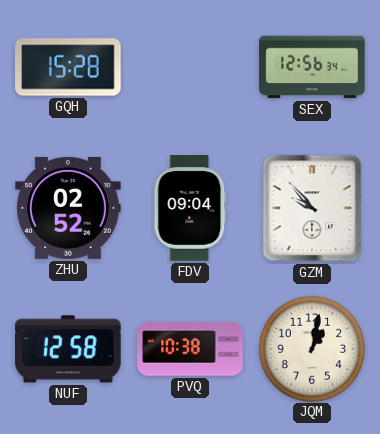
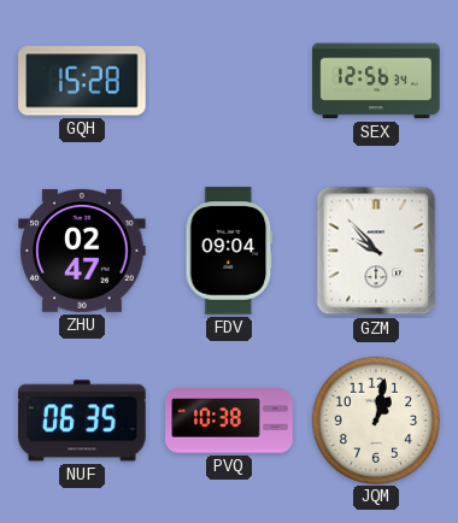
ZHU: 02:52 -> 02:47 (82, 251)
NUF: 12:58 -> 06:35 (82, 421)
